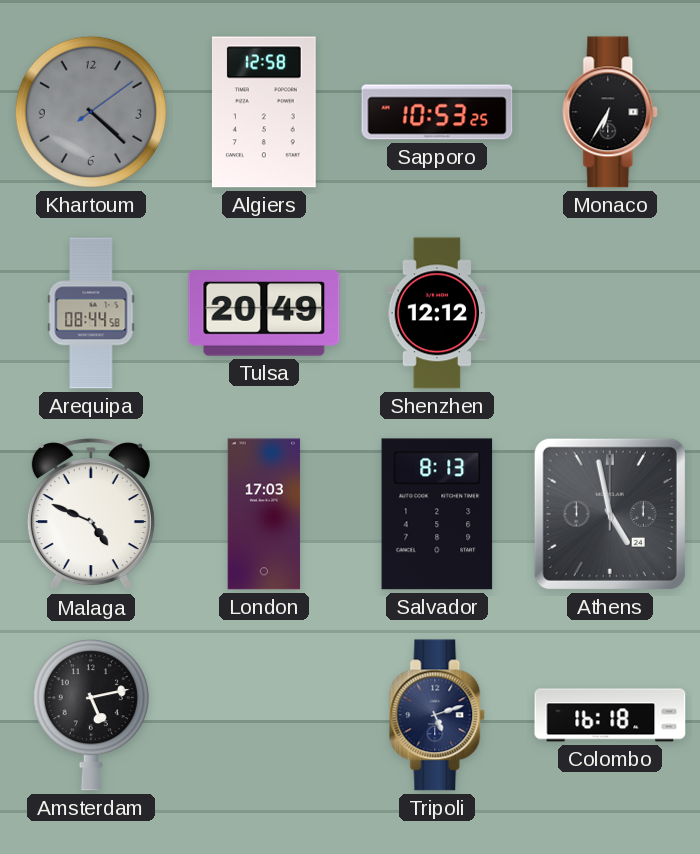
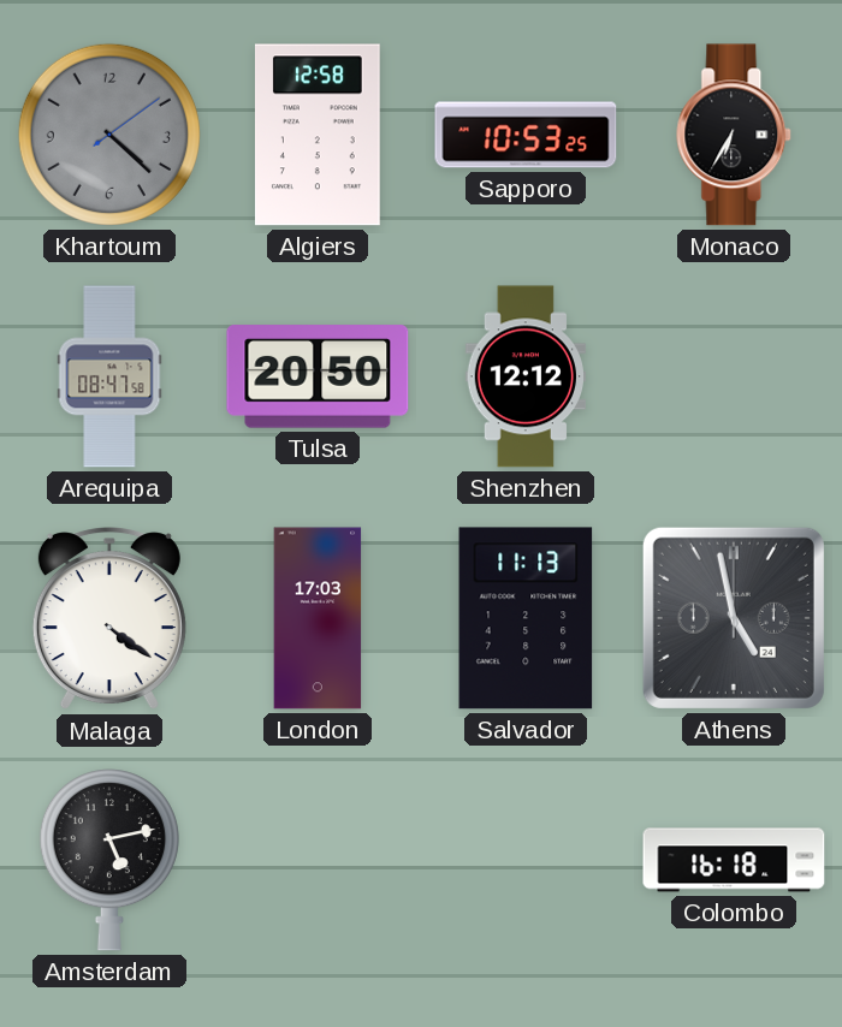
Arequipa: 08:44 -> 08:47 (109, 376)
Tulsa: 20:49 -> 20:50 (318, 376)
Malaga: 4:49 -> 4:21 (109, 619)
Salvador: 8:13 -> 11:13 (526, 618)
Tripoli: 5:12 -> none (438, 715)
